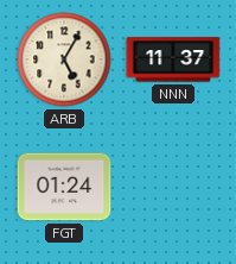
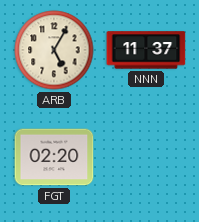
FGT: 01:24 -> 02:20 (54, 157)
